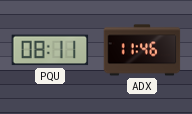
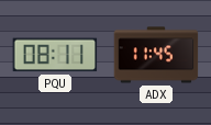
ADX: 11:46 -> 11:45 (156, 55)
